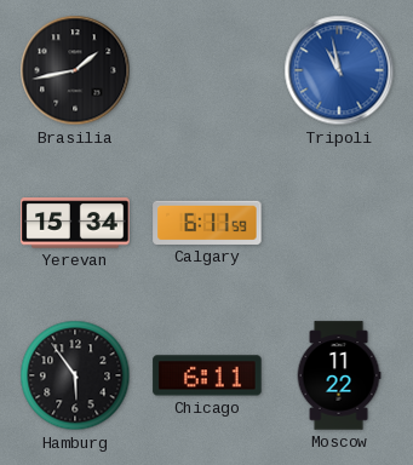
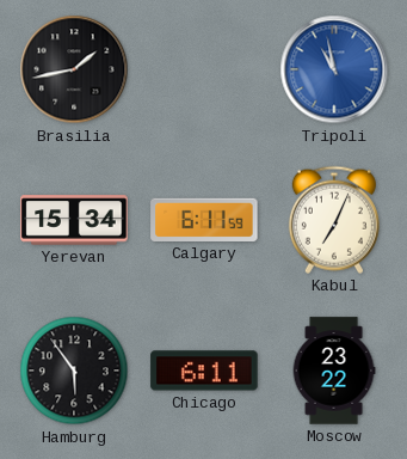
Kabul: none -> 7:04 (334, 220)
Moscow: 11:22 -> 23:22 (334, 371)
